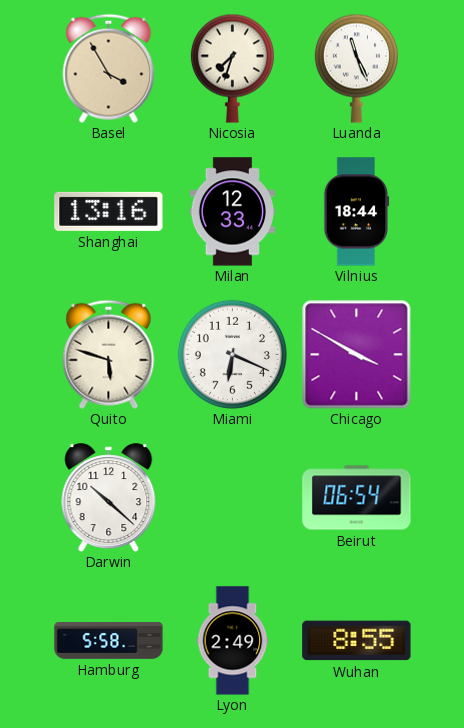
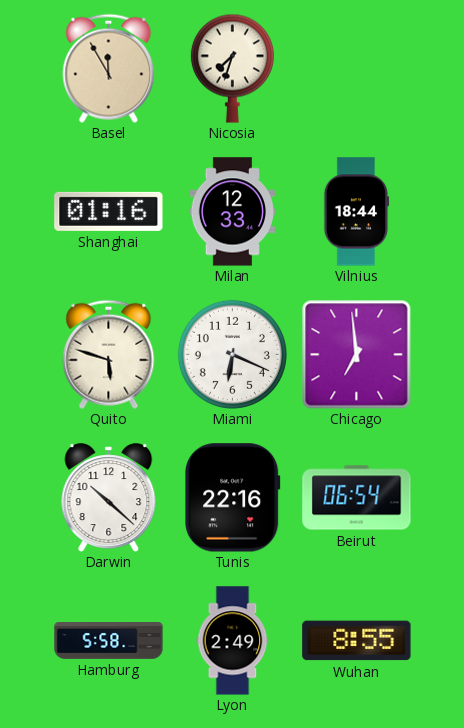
Basel: 3:55 -> 11:55 (109, 68)
Luanda: 11:26 -> none (356, 68)
Shanghai: 13:16 -> 01:16 (109, 211)
Chicago: 3:50 -> 6:59 (356, 354)
Tunis: none -> 22:16 (233, 498)
